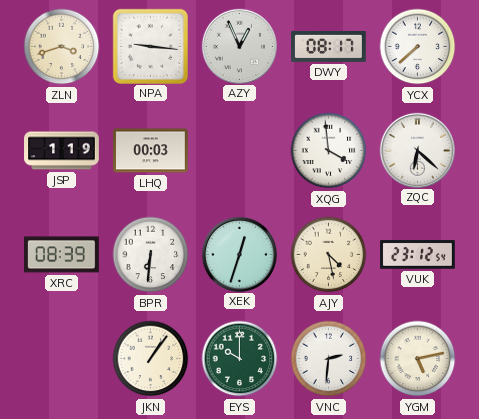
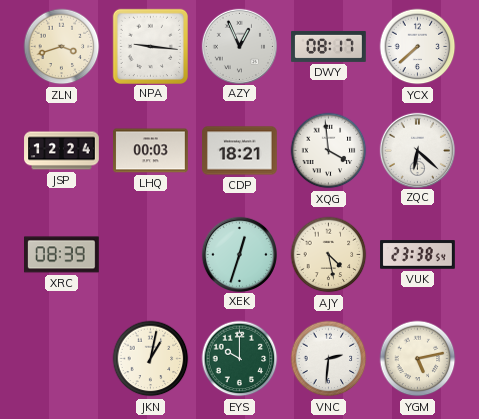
JSP: 1:19 -> 12:24 (62, 151)
CDP: none -> 18:21 (240, 151)
BPR: 6:31 -> none (151, 255)
VUK: 23:12 -> 23:38 (418, 255)
JKN: 1:06 -> 1:02 (151, 359)
